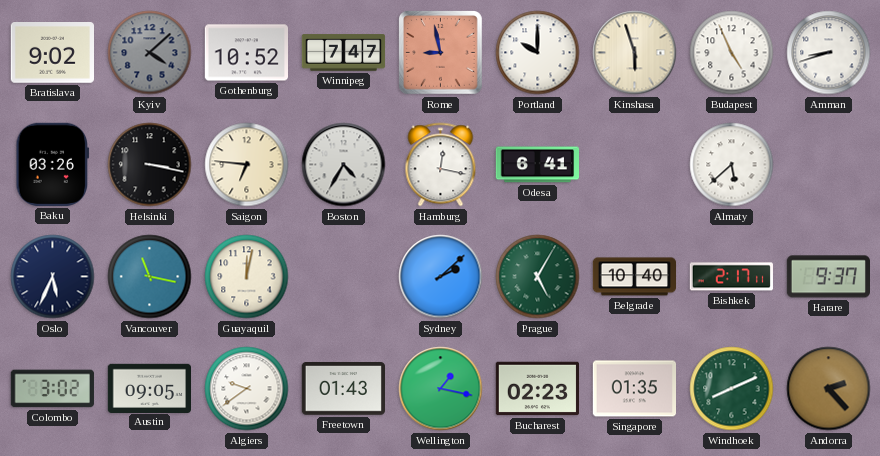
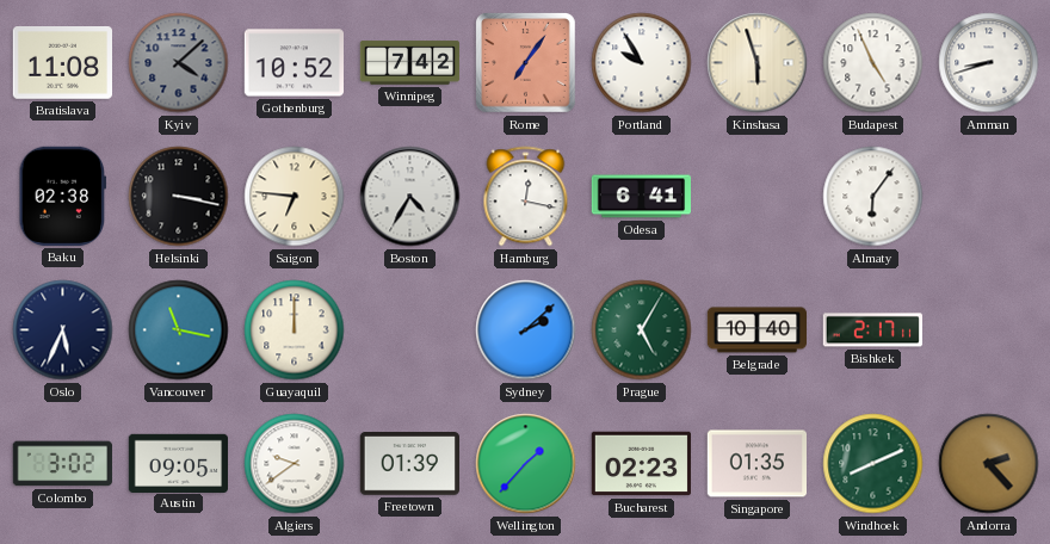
Bratislava: 9:02 -> 11:08 (62, 63)
Winnipeg: 7:47 -> 7:42 (410, 63)
Rome: 8:58 -> 7:06 (526, 63)
Portland: 10:00 -> 9:55 (642, 63)
Baku: 03:26 -> 02:38 (63, 196)
Almaty: 5:38 -> 6:06 (873, 197)
Guayaquil: 12:02 -> 12:00 (295, 330)
Harare: 9:37 -> none (828, 277)
Freetown: 01:43 -> 01:39 (409, 464)
Wellington: 1:17 -> 1:37 (526, 464)
